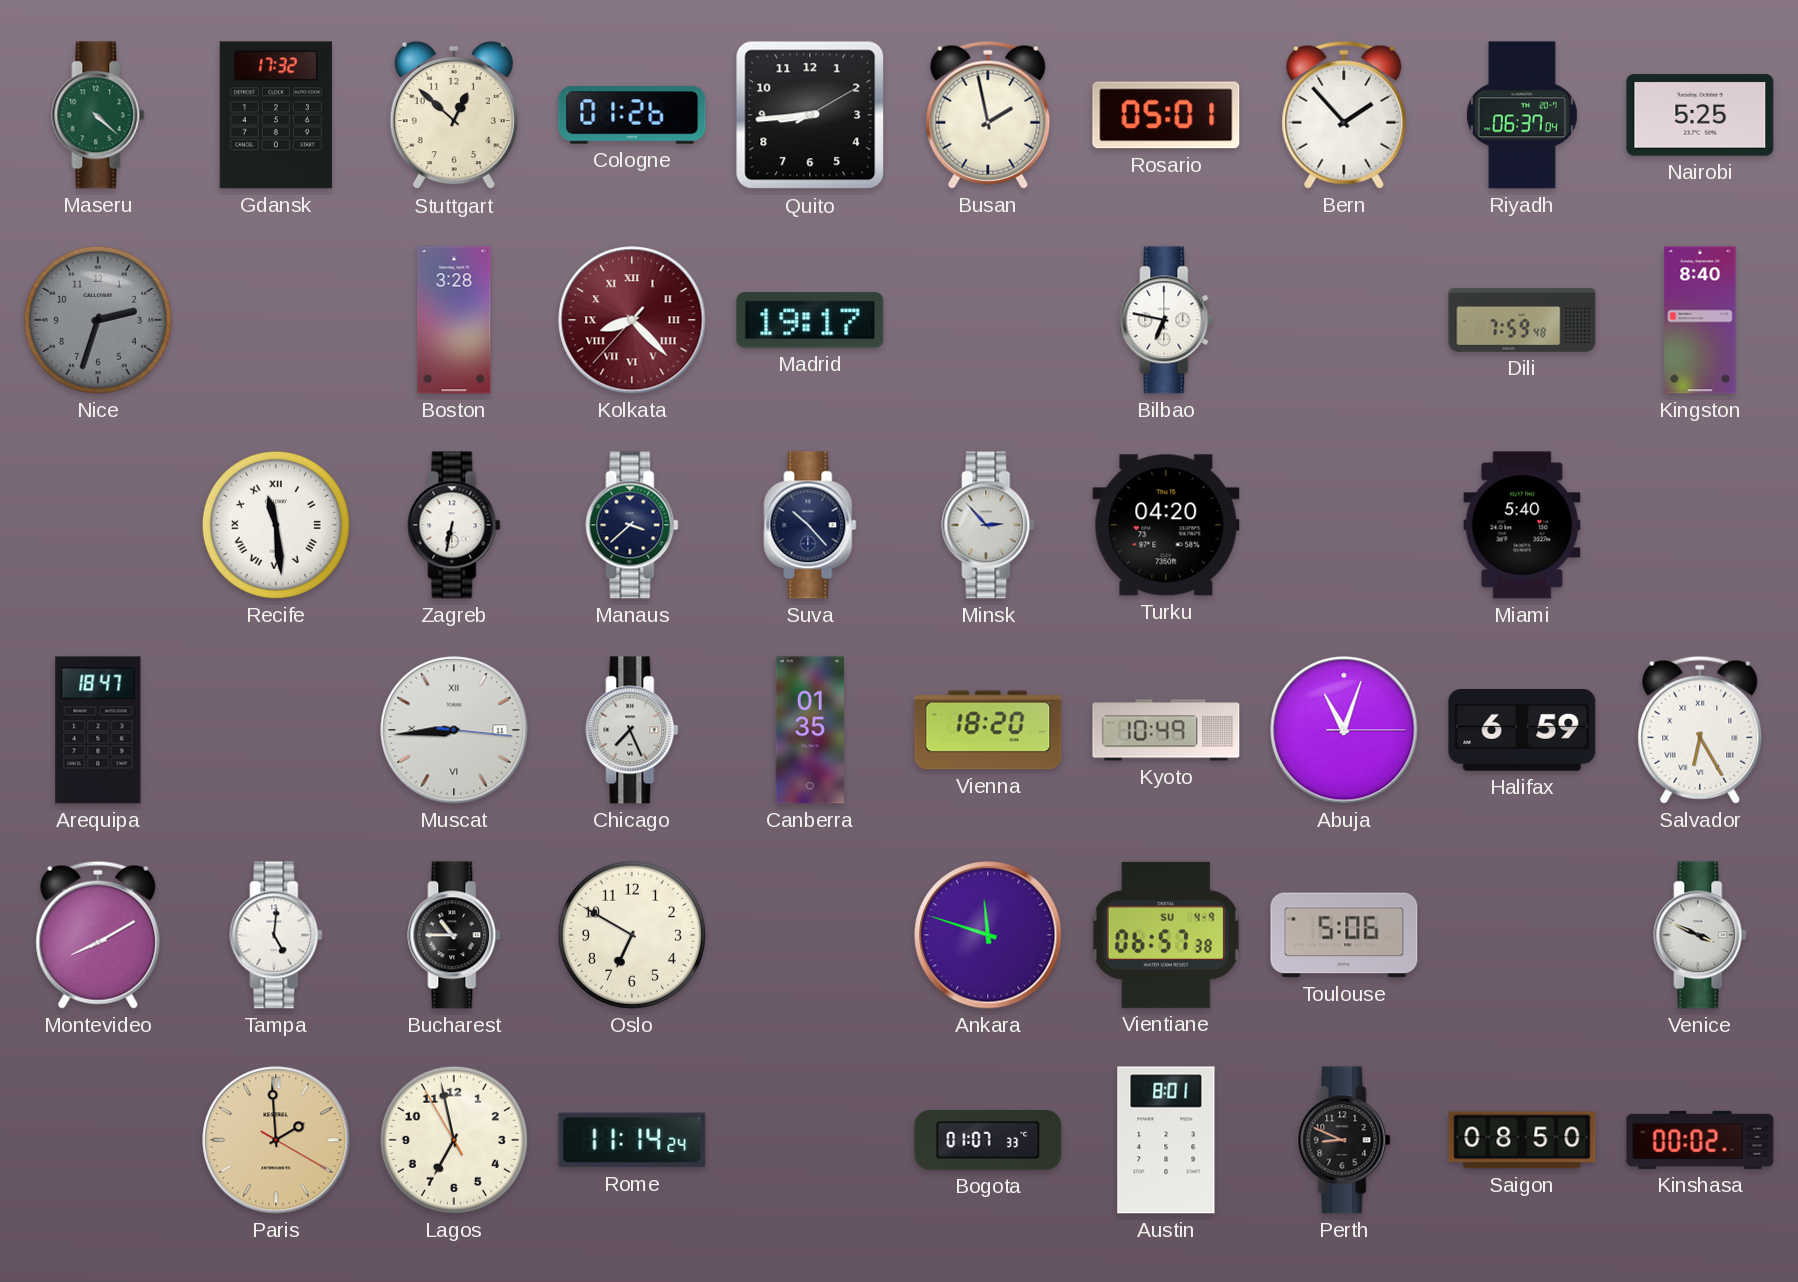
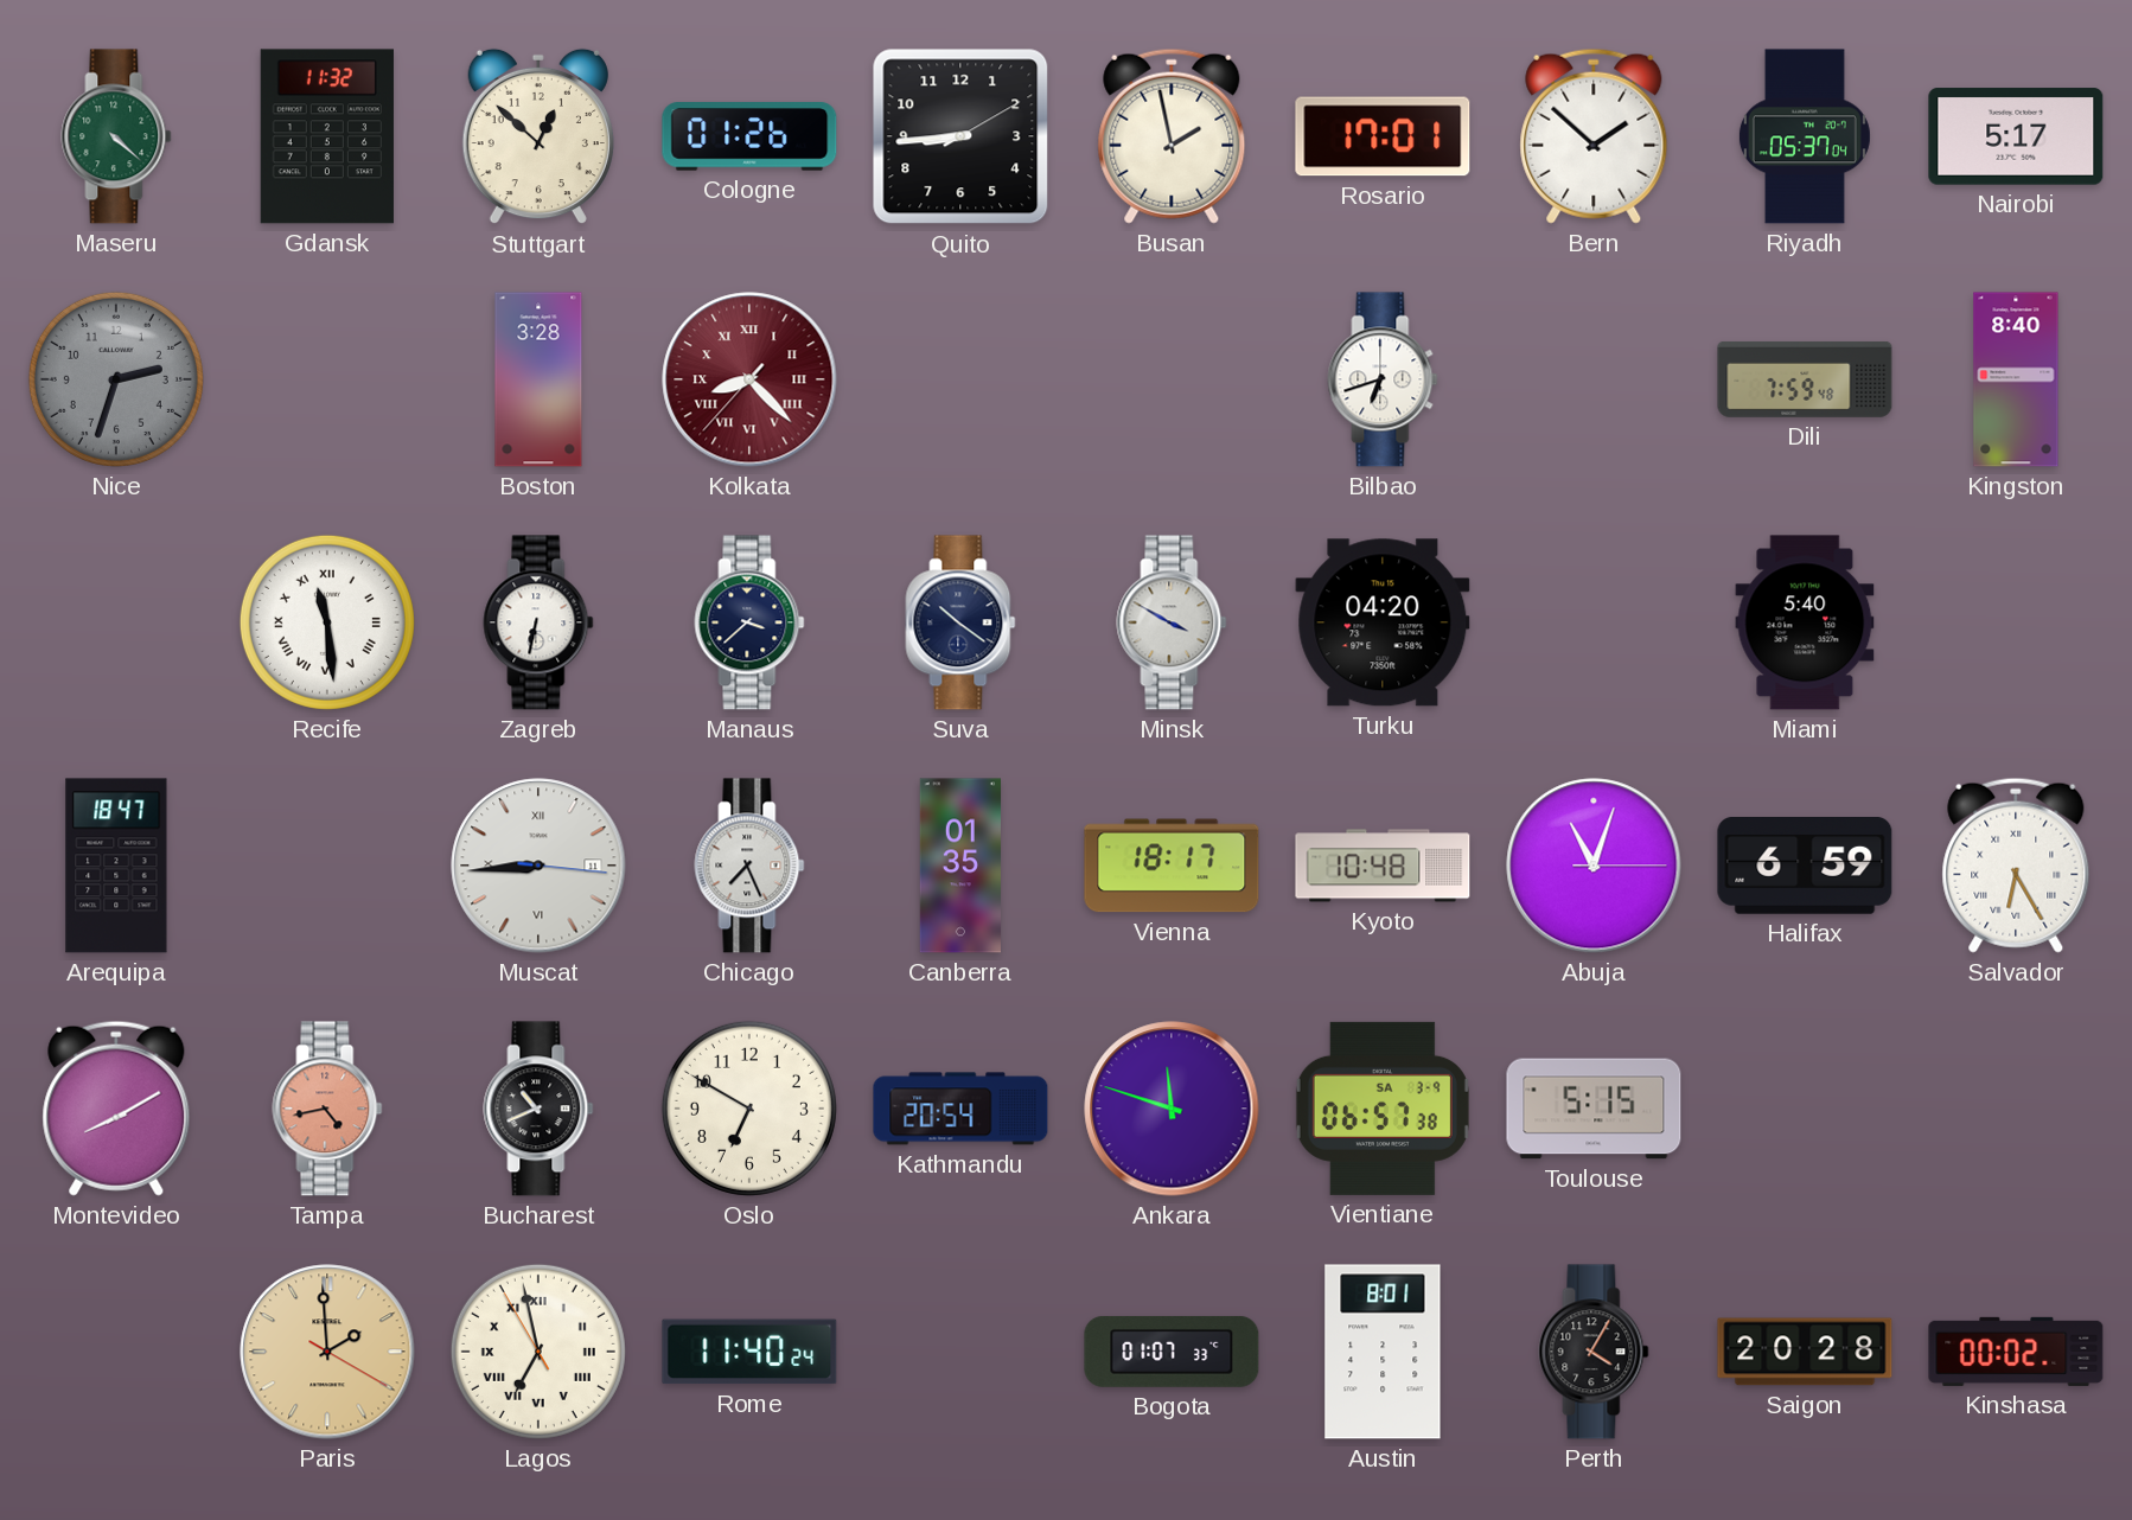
Gdansk: 17:32 -> 11:32 (327, 136)
Rosario: 05:01 -> 17:01 (1383, 136)
Bern: 1:53 -> 1:52 (1594, 136)
Riyadh: 06:37 -> 05:37 (1805, 136)
Nairobi: 5:25 -> 5:17 (2016, 136)
Madrid: 19:17 -> none (810, 320)
Bilbao: 6:47 -> 6:42 (1383, 379)
Suva: 10:23 -> 10:21 (960, 622)
Minsk: 2:53 -> 3:50 (1172, 622)
Vienna: 18:20 -> 18:17 (1172, 866)
Kyoto: 10:49 -> 10:48 (1383, 866)
Tampa: 5:01 -> 4:43 (327, 1109)
Tampa dial: white -> salmon (327, 1109)
Bucharest: 10:45 -> 10:41 (538, 1109)
Kathmandu: none -> 20:54 (960, 1109)
Vientiane date: SU 4-9 -> SA 3-9 (1383, 1109)
Toulouse: 5:06 -> 5:15 (1594, 1109)
Venice: 3:49 -> none (1700, 935)
Lagos numerals: Arabic -> Roman (538, 1352)
Rome: 11:14 -> 11:40 (749, 1352)
Perth: 8:49 -> 4:05 (1594, 1352)
Saigon: 08:50 -> 20:28 (1805, 1352)
